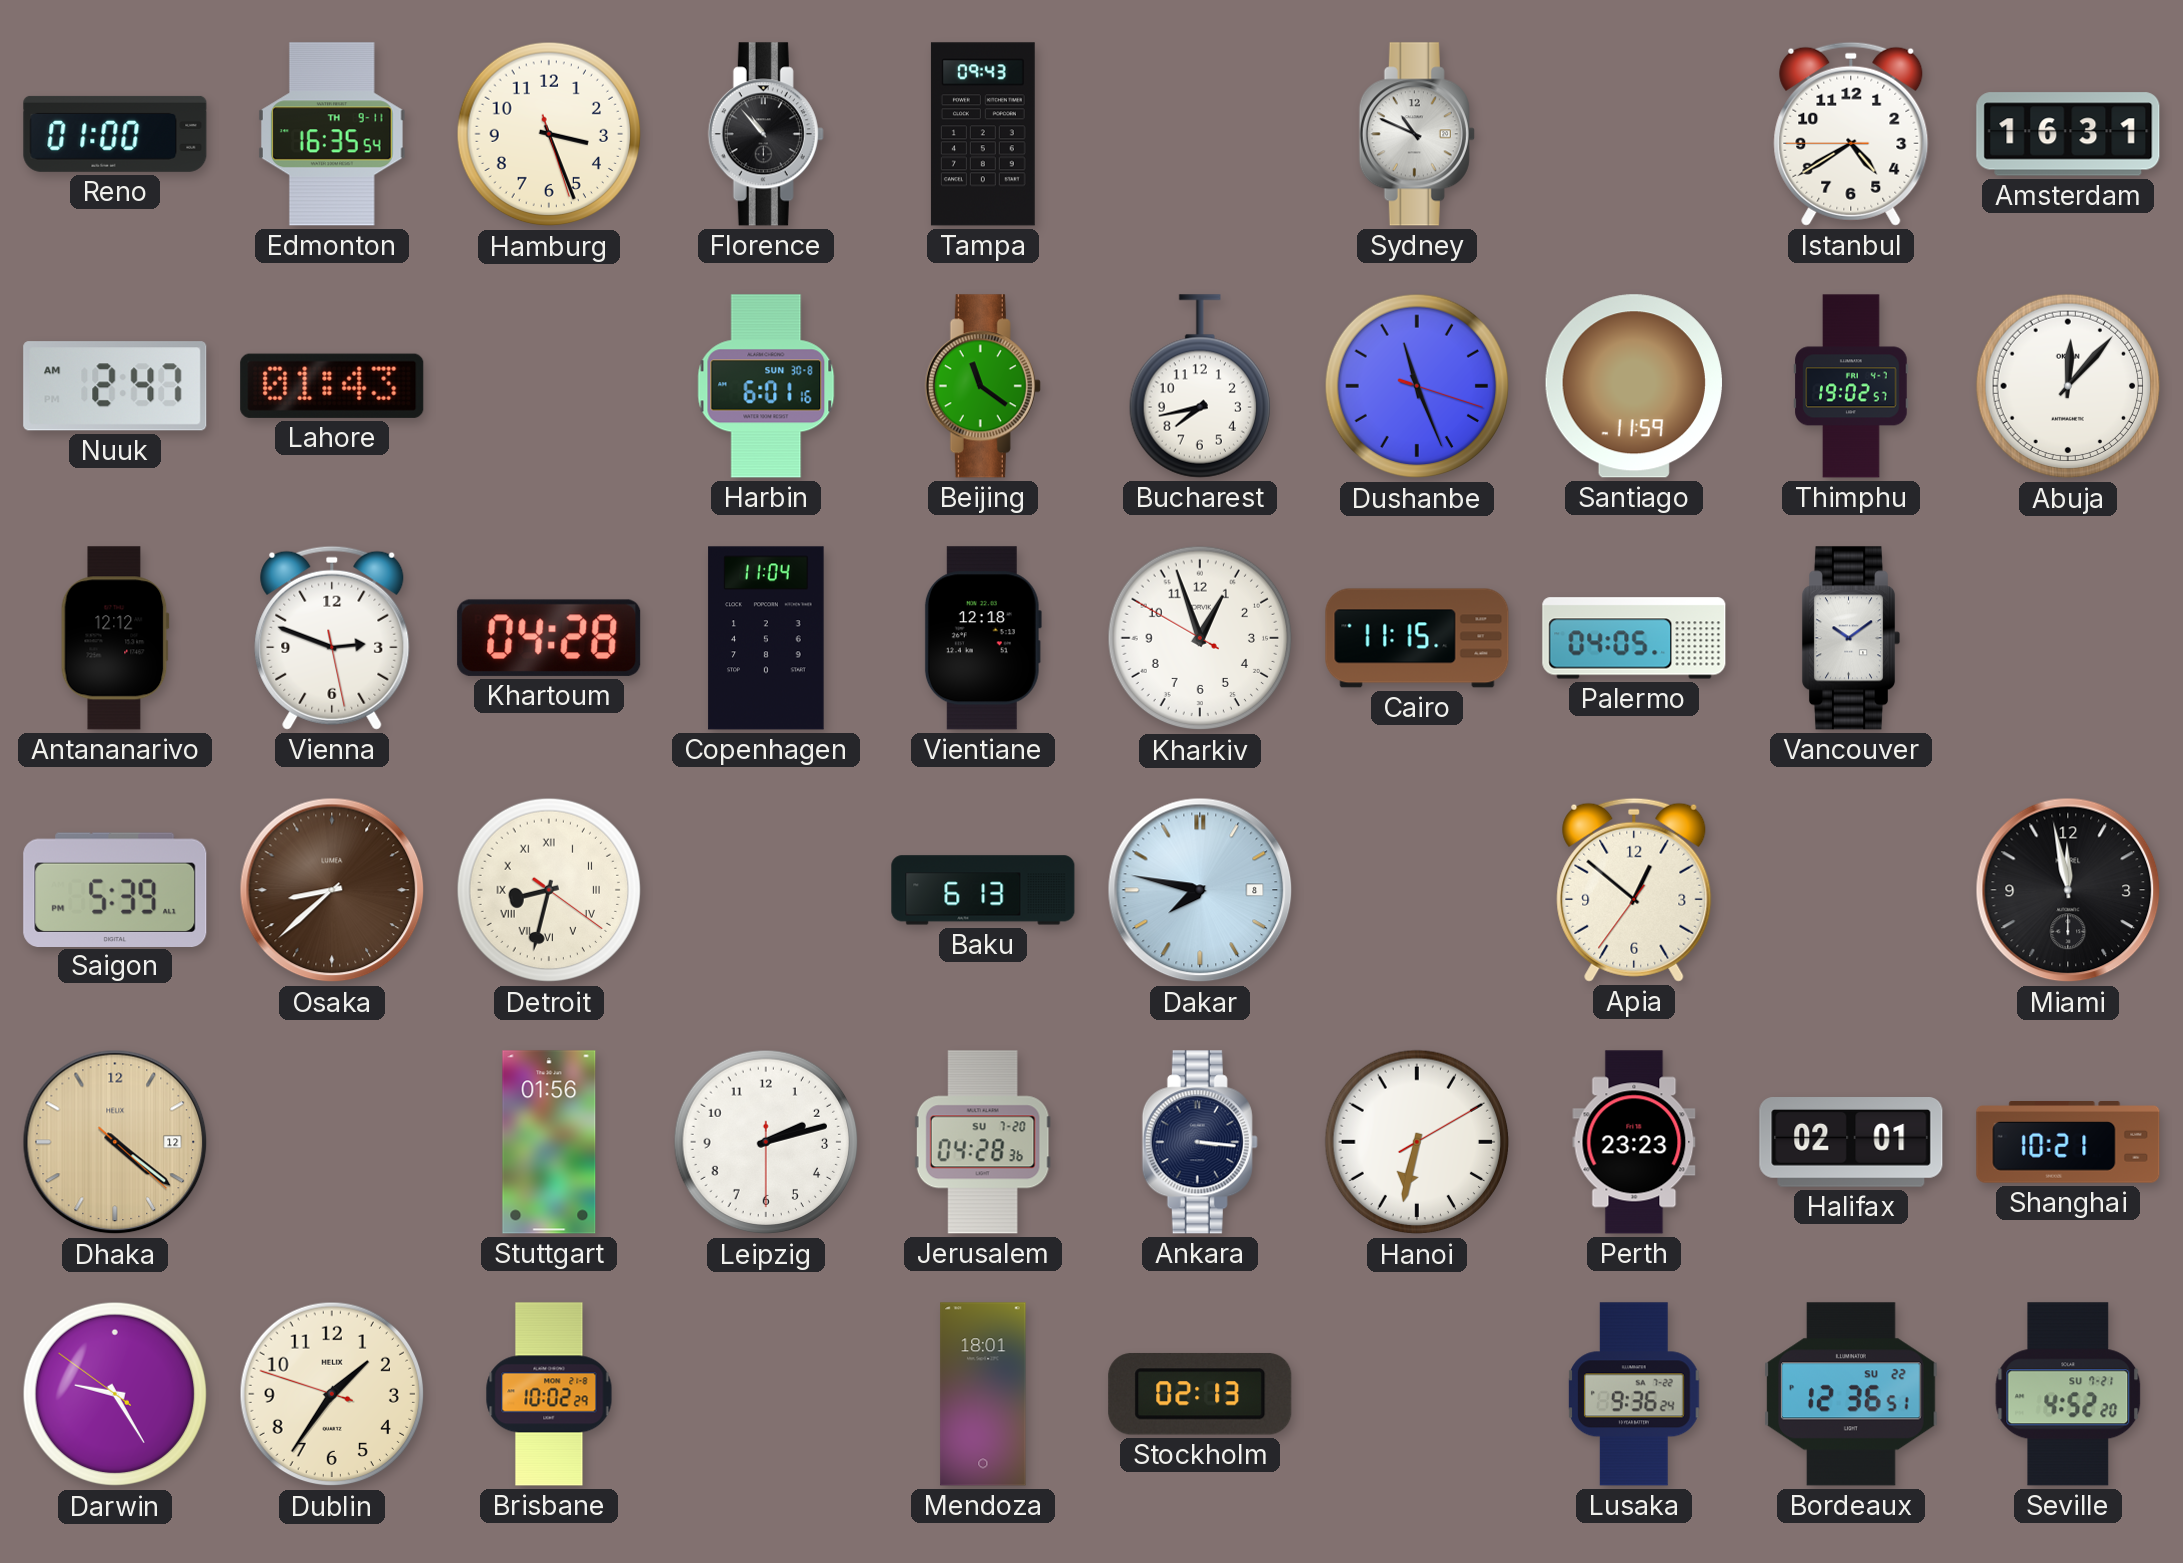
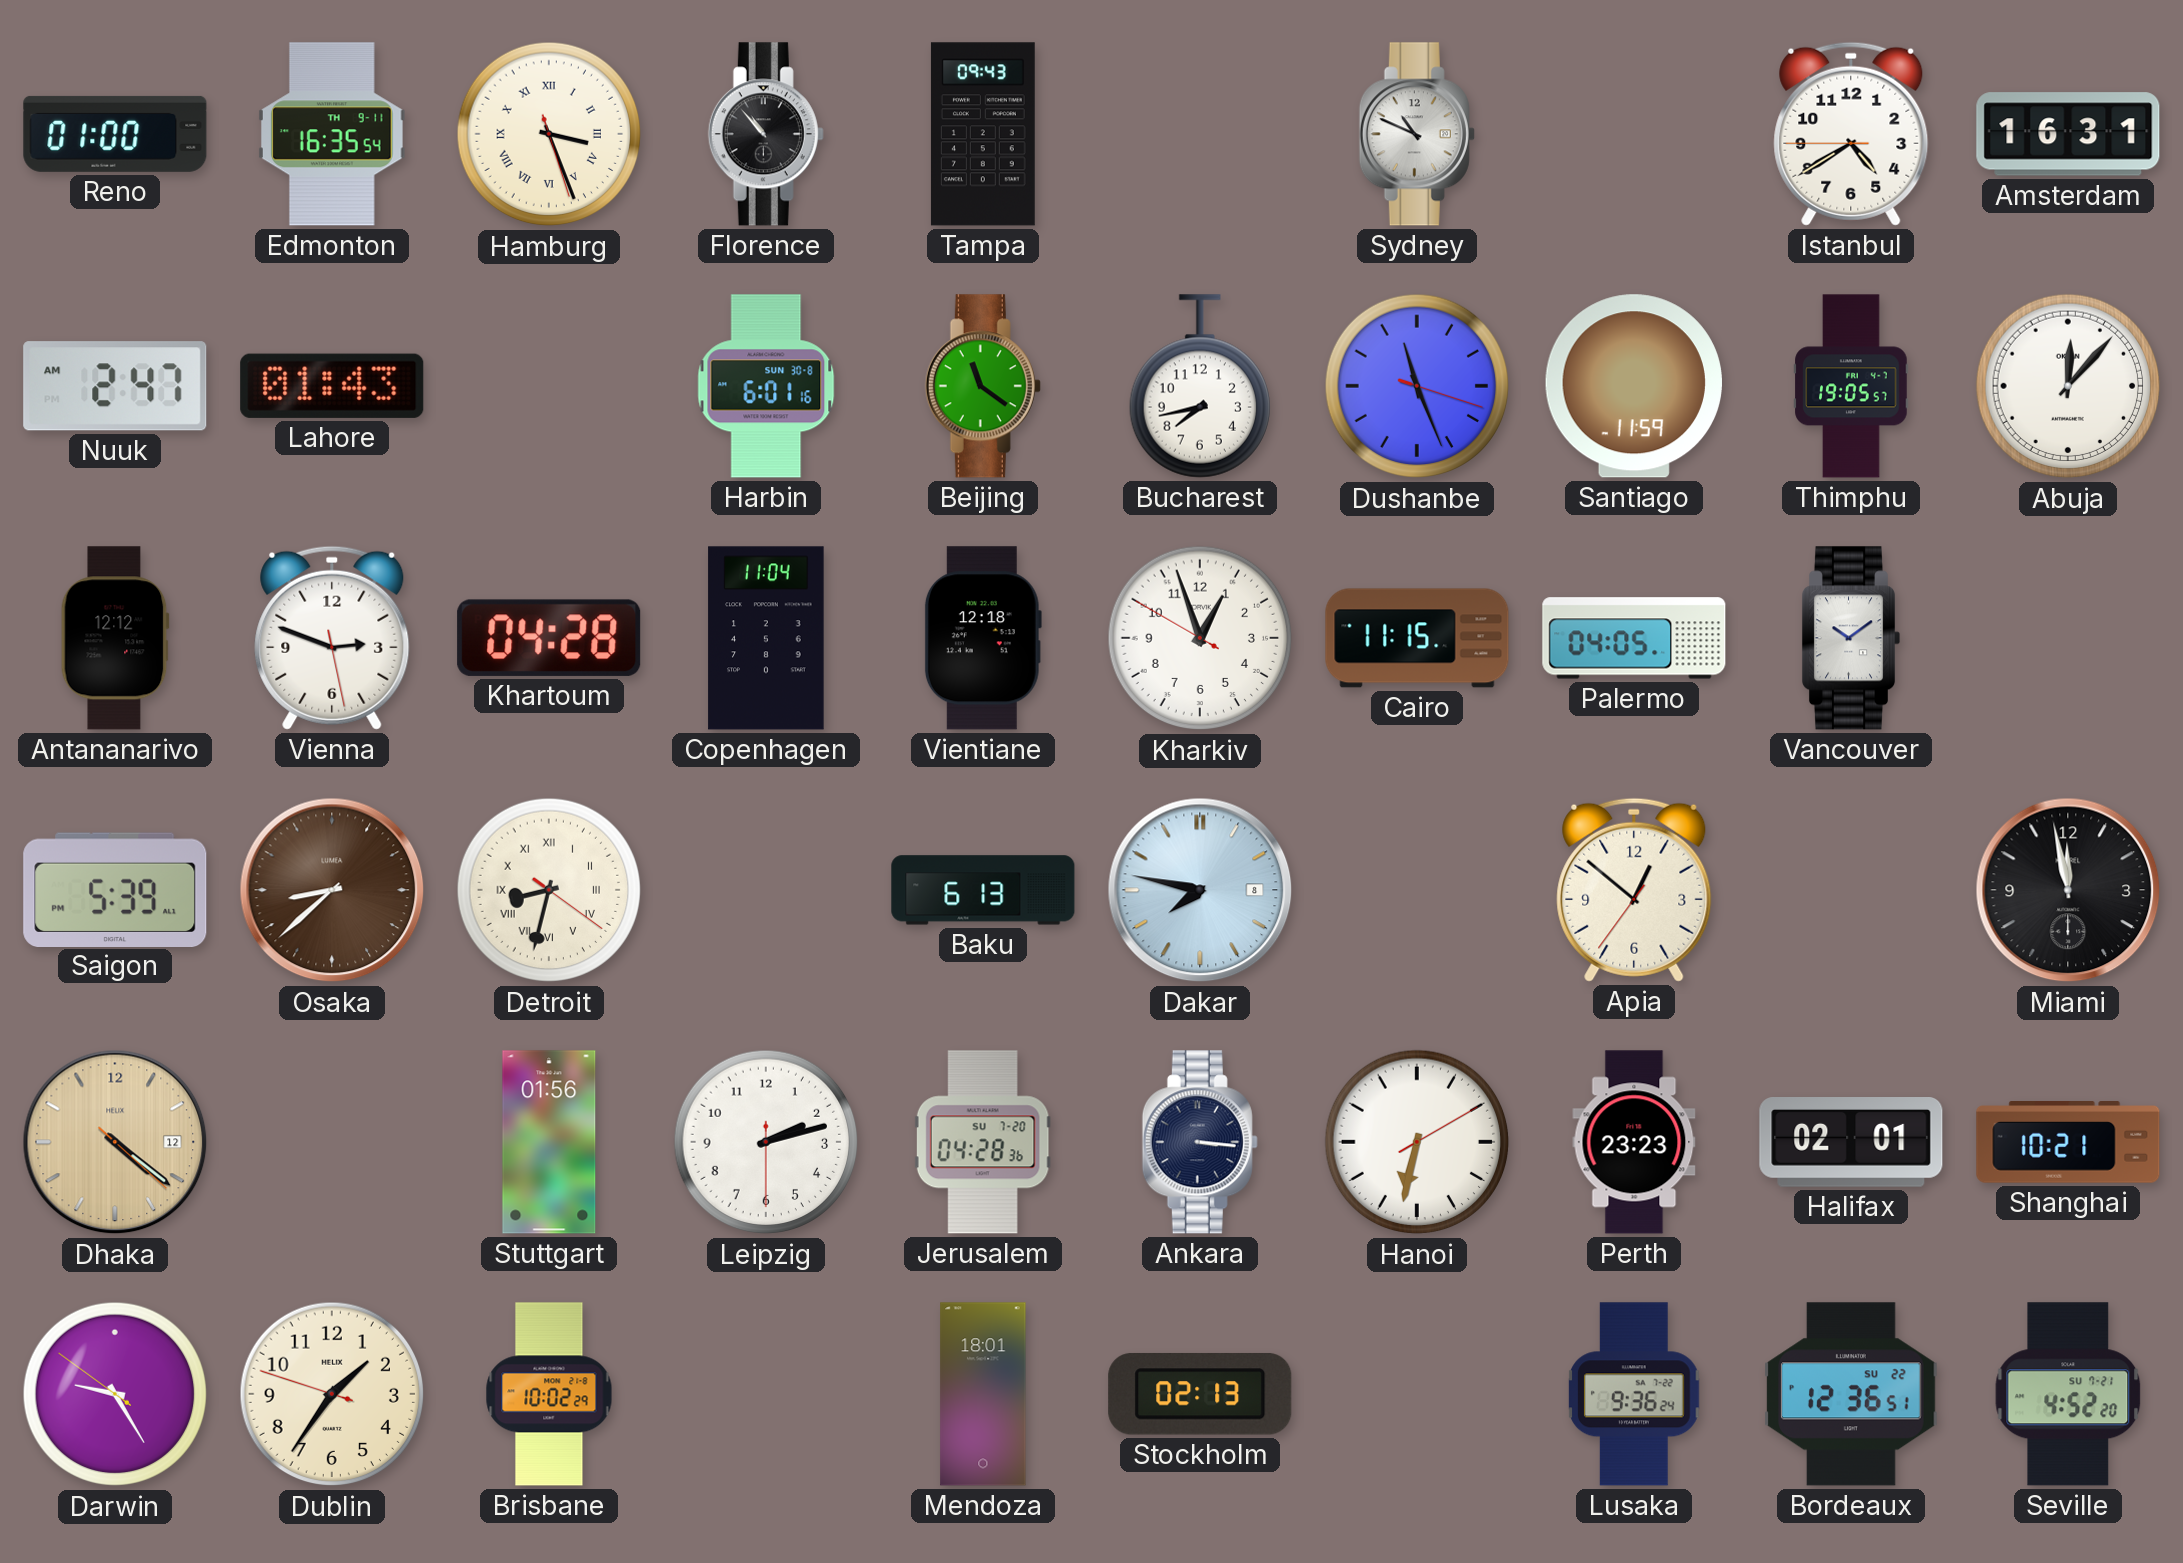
Hamburg numerals: Arabic -> Roman (549, 134)
Thimphu: 19:02 -> 19:05 (1851, 386)
